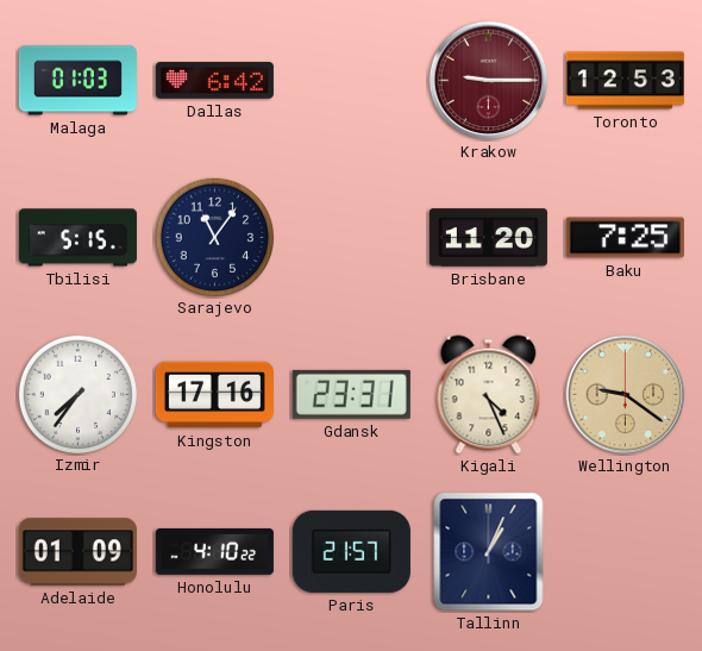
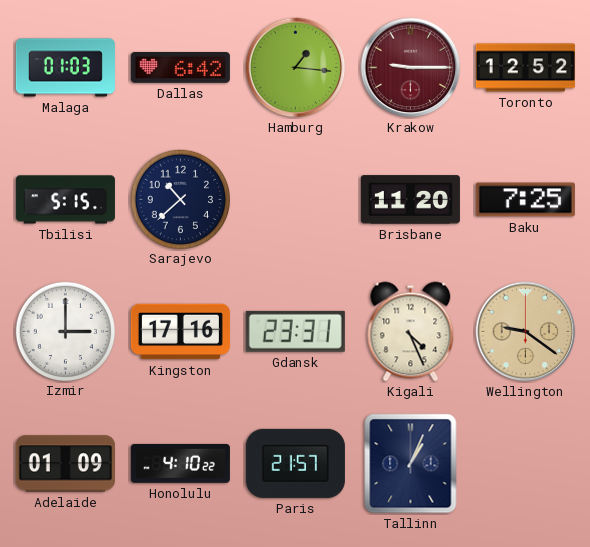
Hamburg: none -> 1:16 (296, 68)
Toronto: 12:53 -> 12:52 (525, 68)
Sarajevo: 11:06 -> 10:38 (180, 199)
Izmir: 7:36 -> 3:00 (65, 331)
